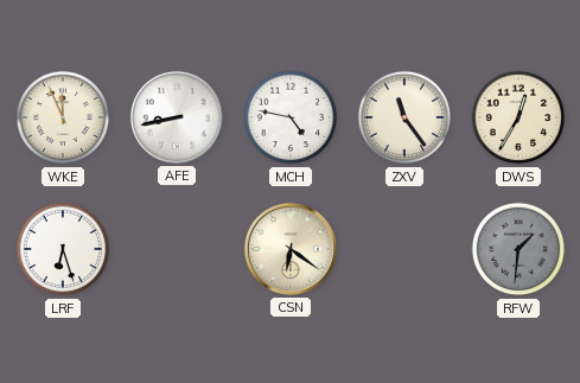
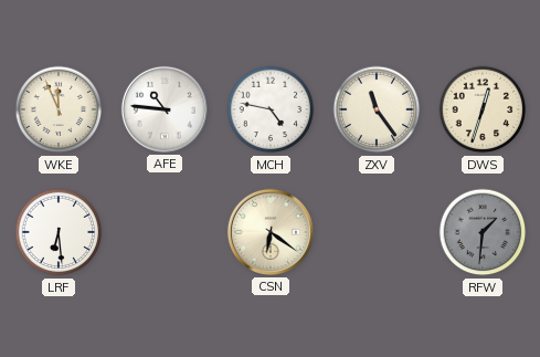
AFE: 8:43 -> 10:46 (165, 109)
DWS: 12:35 -> 12:33 (483, 109)
LRF: 6:27 -> 6:29 (59, 232)
